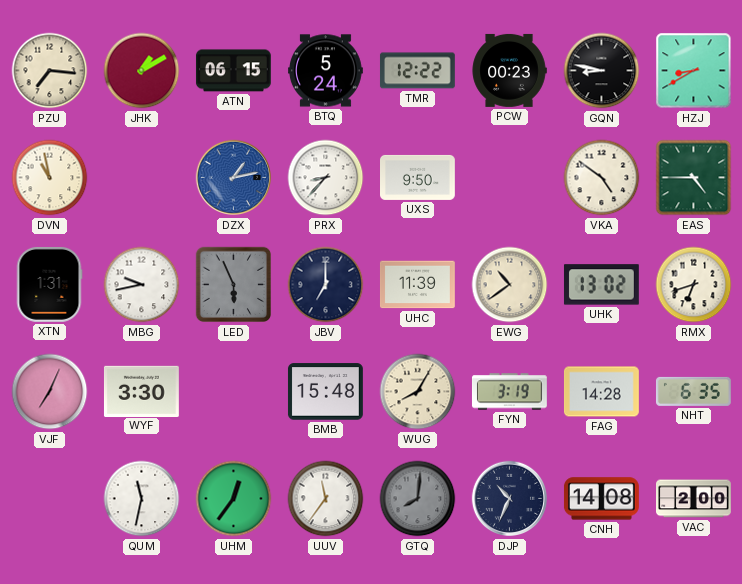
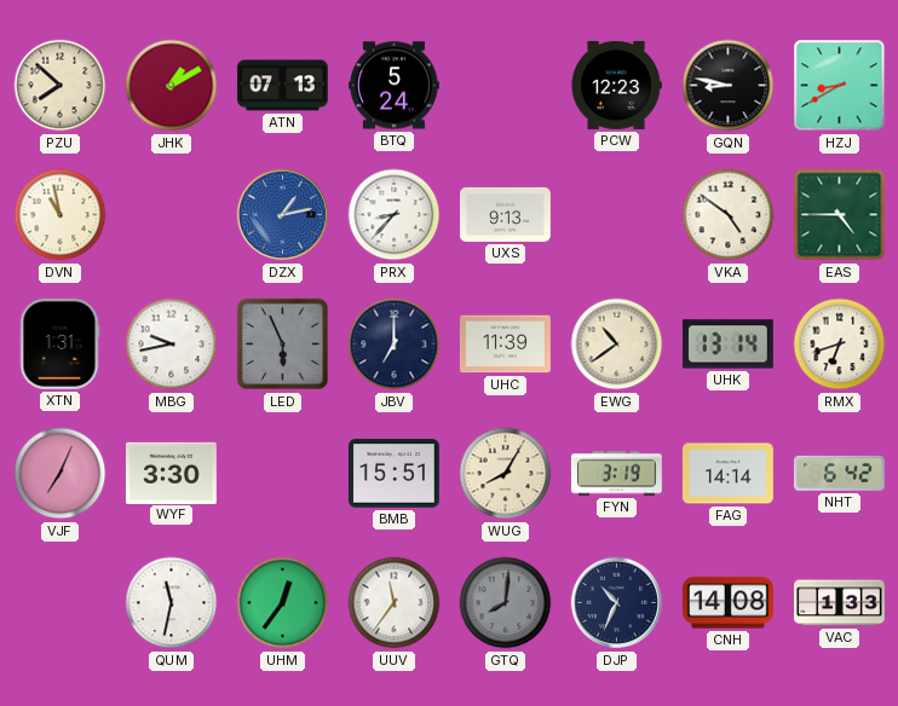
PZU: 7:16 -> 7:52 (61, 86)
ATN: 06:15 -> 07:13 (282, 86)
TMR: 12:22 -> none (417, 71)
PCW: 00:23 -> 12:23 (616, 85)
UXS: 9:50 -> 9:13 (506, 214)
UHK: 13:02 -> 13:14 (727, 345)
BMB: 15:48 -> 15:51 (393, 474)
FAG: 14:28 -> 14:14 (727, 474)
NHT: 6:35 -> 6:42 (839, 473)
VAC: 2:00 -> 1:33 (840, 603)
